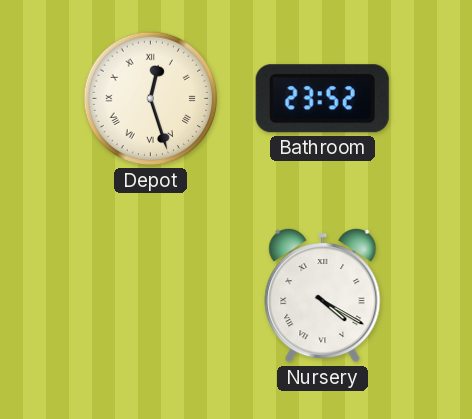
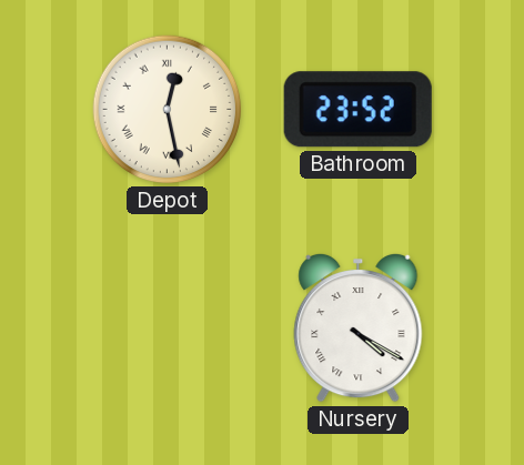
Depot: 12:27 -> 12:28 (168, 110)
